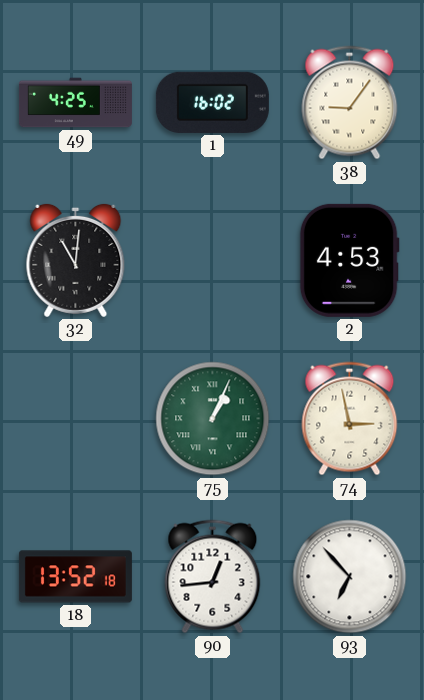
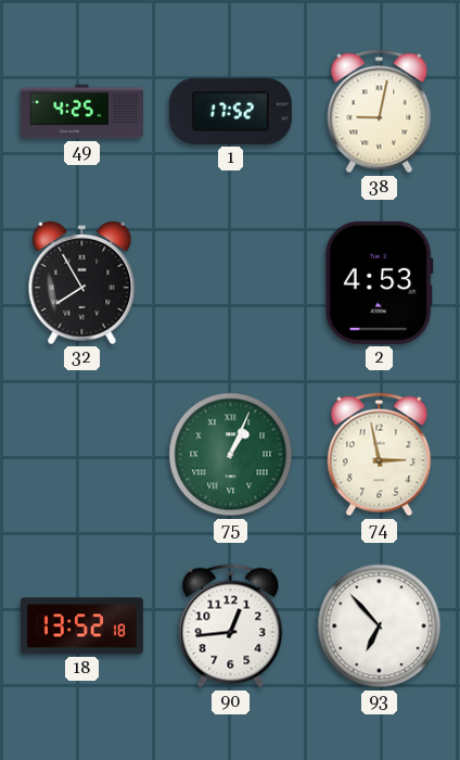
1: 16:02 -> 17:52 (230, 111)
38: 9:06 -> 9:02 (380, 112)
32: 11:01 -> 7:55 (82, 282)
